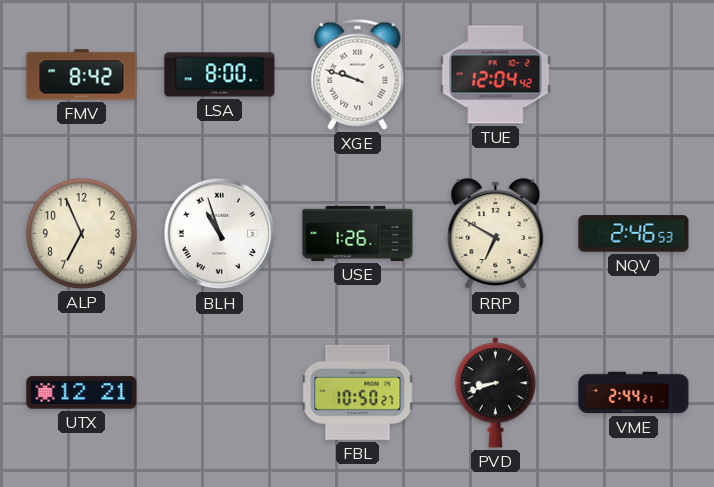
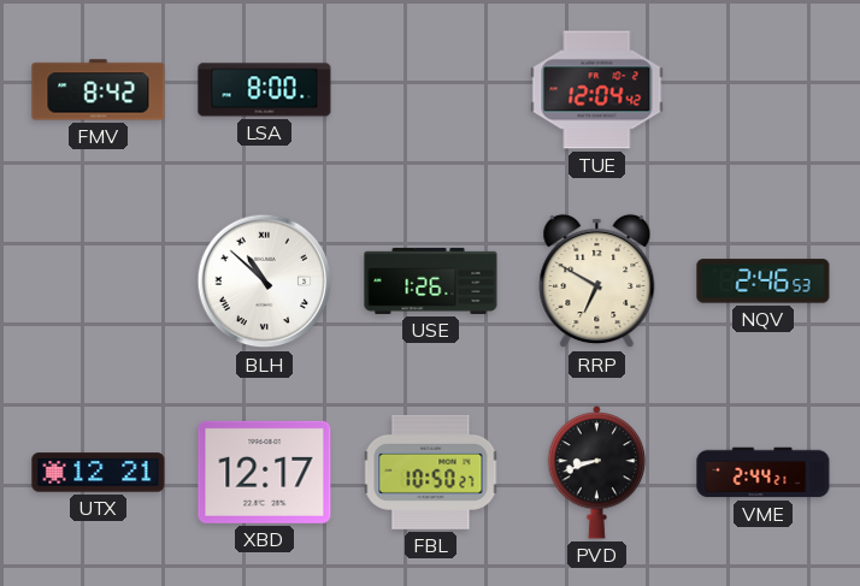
XGE: 9:48 -> none (358, 74)
ALP: 6:56 -> none (81, 233)
BLH: 10:57 -> 10:52 (265, 282)
XBD: none -> 12:17 (265, 472)
